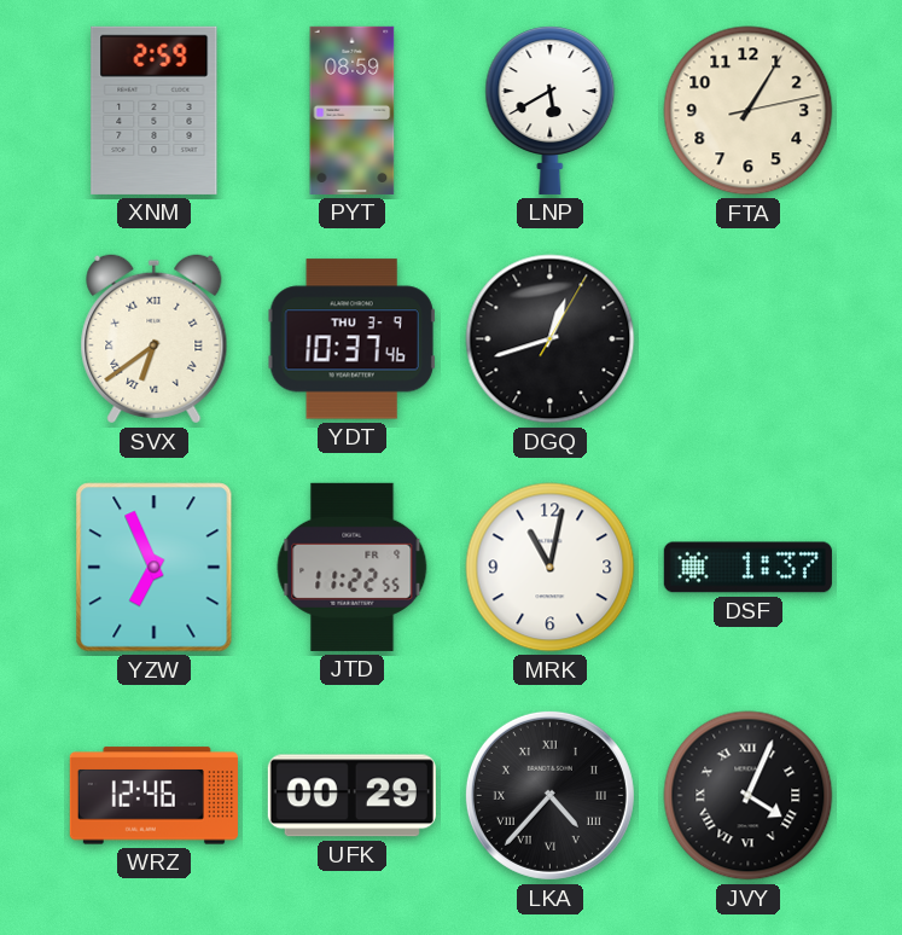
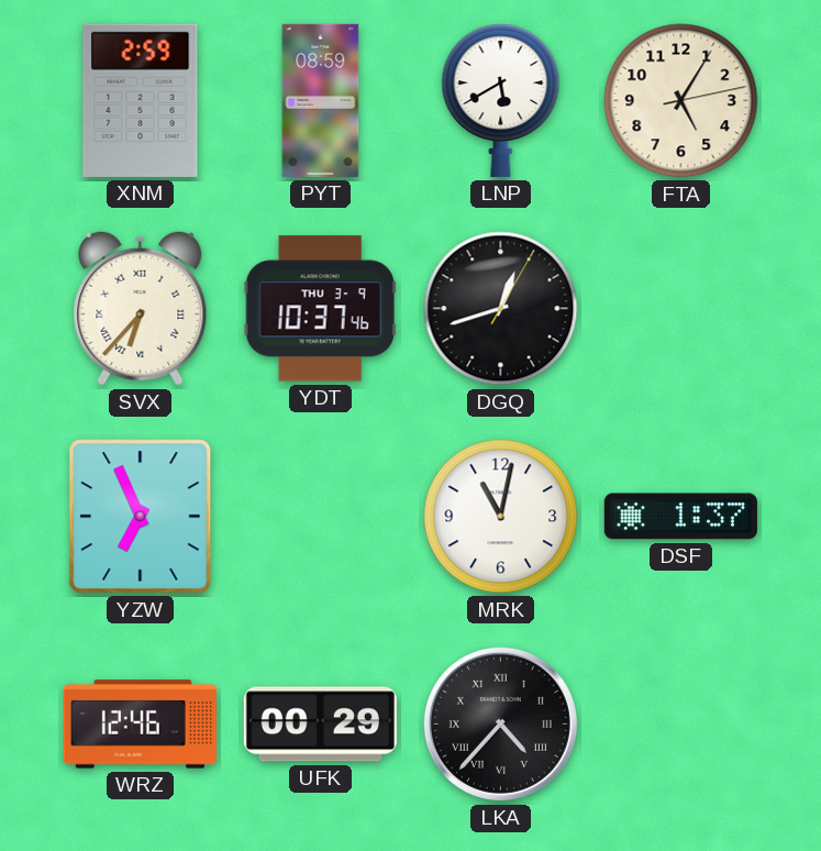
FTA: 1:05 -> 5:05 (681, 101)
SVX: 6:39 -> 6:37 (141, 309)
JTD: 11:22 -> none (353, 567)
JVY: 4:04 -> none (749, 796)
